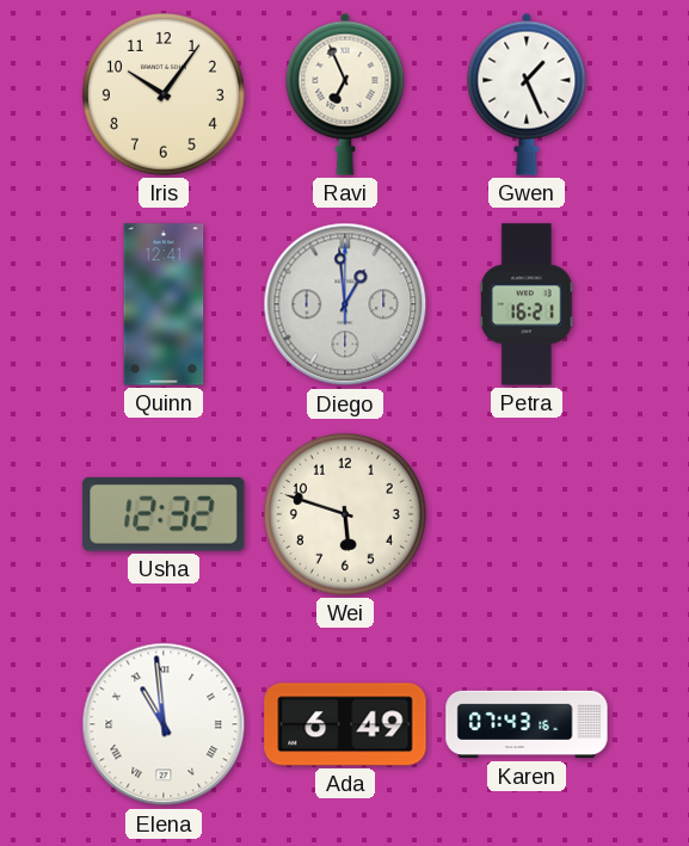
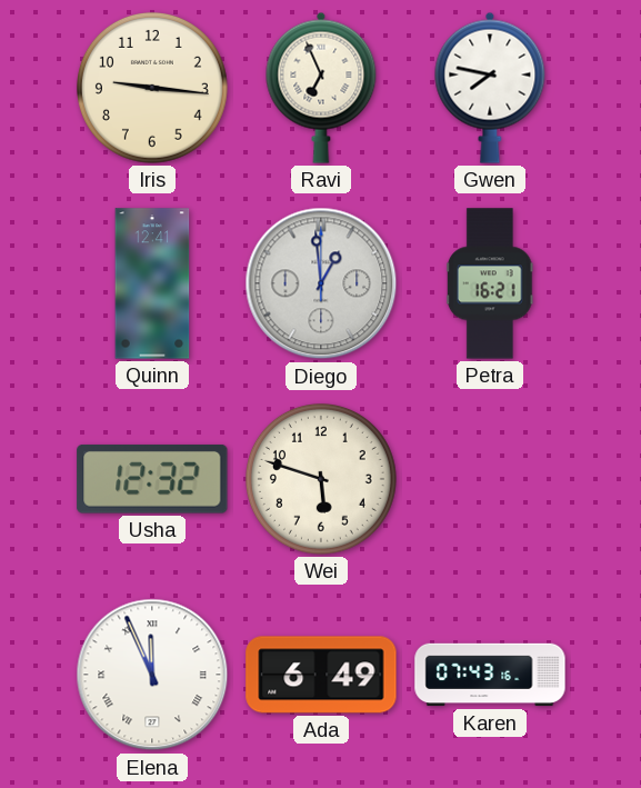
Iris: 10:06 -> 9:16 (152, 88)
Gwen: 1:26 -> 7:47 (490, 88)
Elena: 10:59 -> 11:56 (152, 675)
